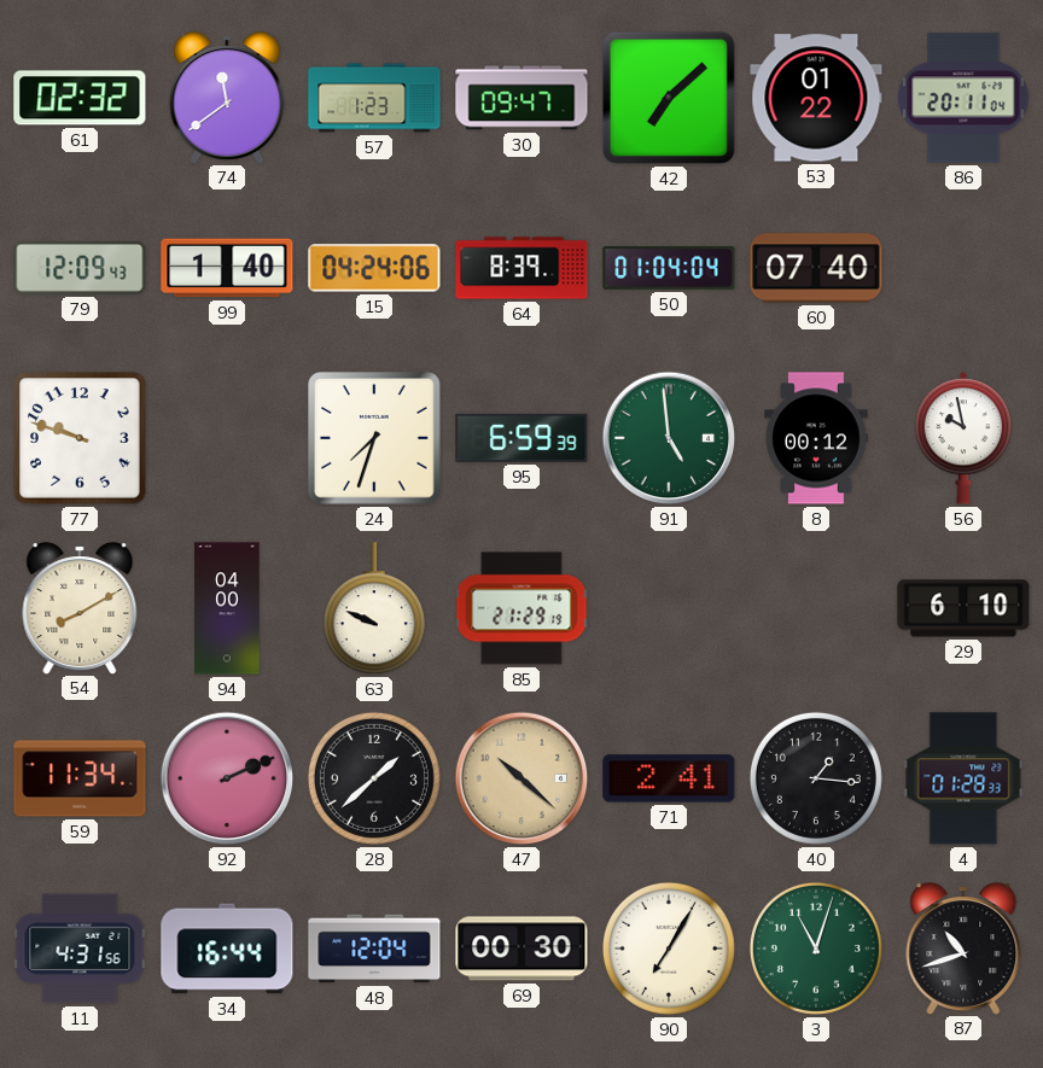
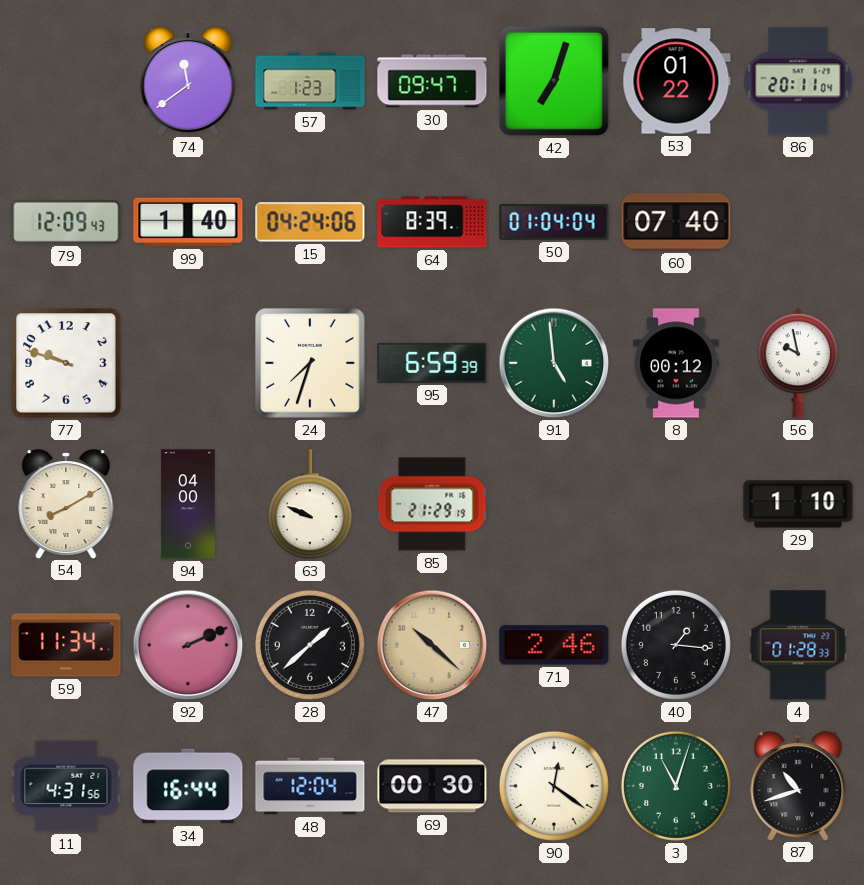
61: 02:32 -> none (80, 98)
42: 7:08 -> 7:03 (554, 81)
29: 6:10 -> 1:10 (798, 504)
71: 2:41 -> 2:46 (554, 645)
90: 7:05 -> 12:21 (554, 786)
